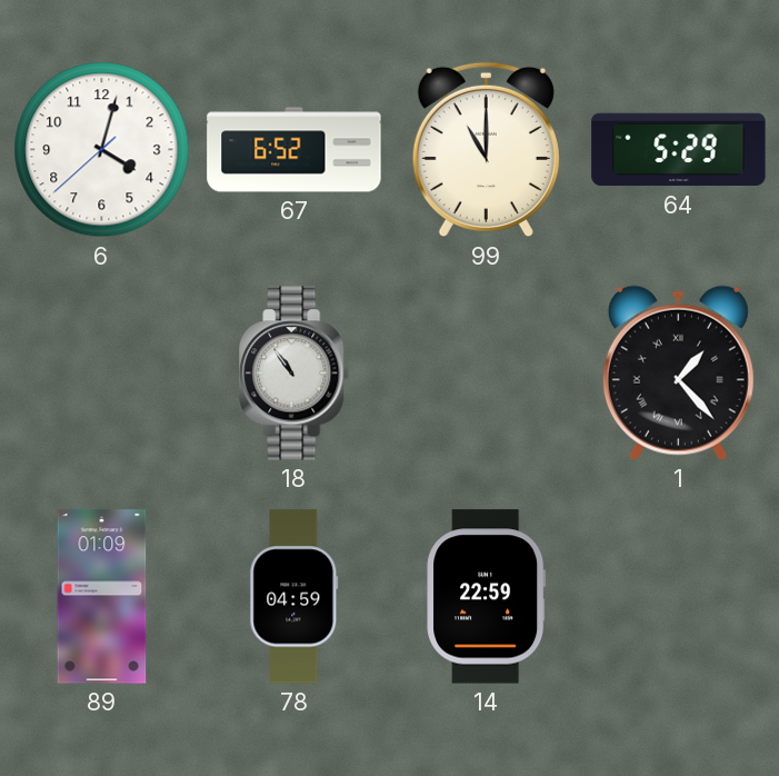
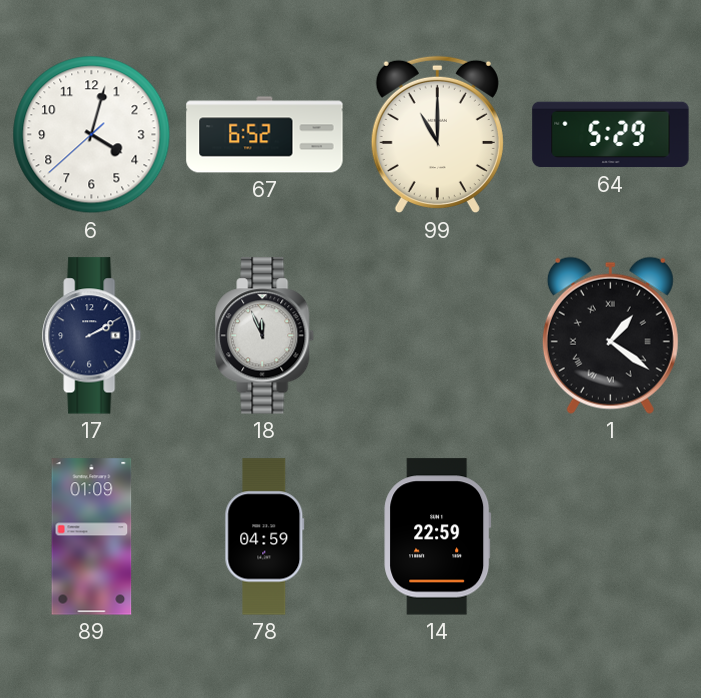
17: none -> 2:10 (92, 336)
18: 10:54 -> 11:56 (265, 336)
1: 1:23 -> 1:21 (610, 335)
